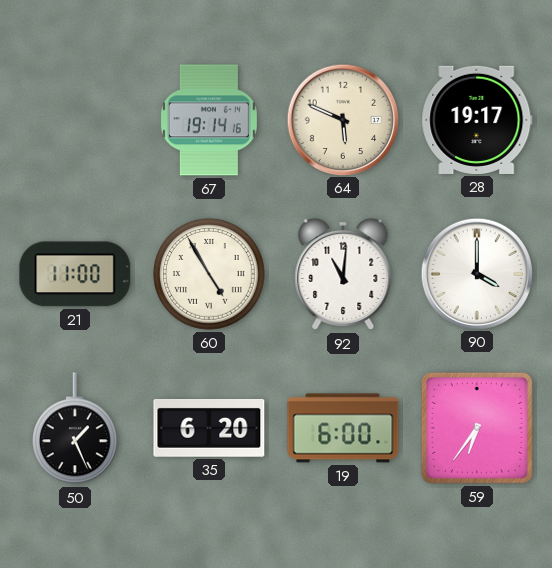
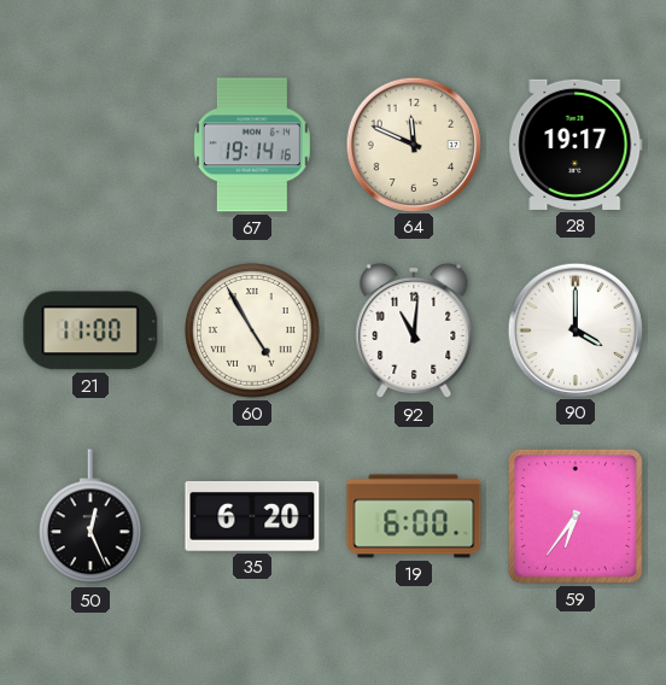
64: 5:49 -> 11:49 (413, 144)
50: 1:26 -> 12:26 (90, 517)
